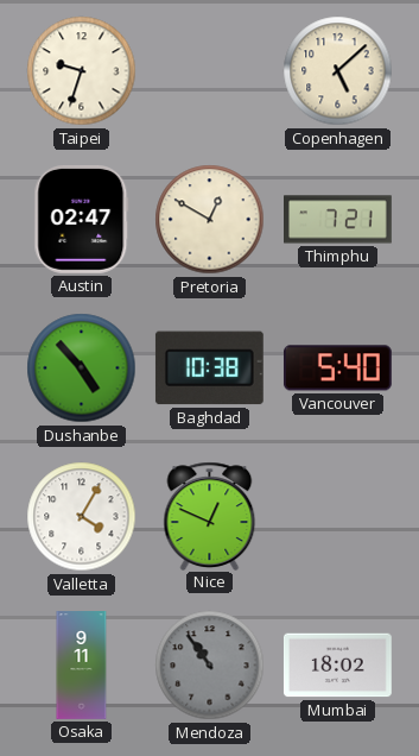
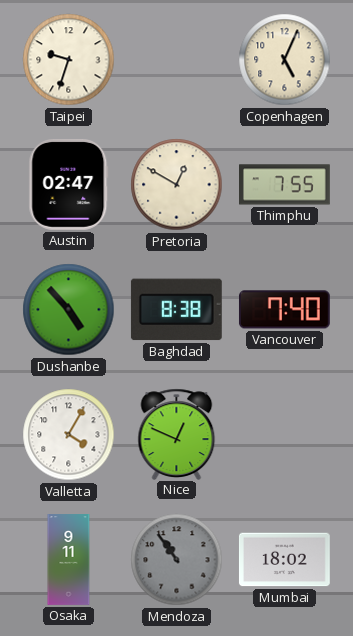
Copenhagen: 5:08 -> 5:04 (285, 60)
Thimphu: 7:21 -> 7:55 (285, 185)
Baghdad: 10:38 -> 8:38 (176, 310)
Vancouver: 5:40 -> 7:40 (284, 310)
